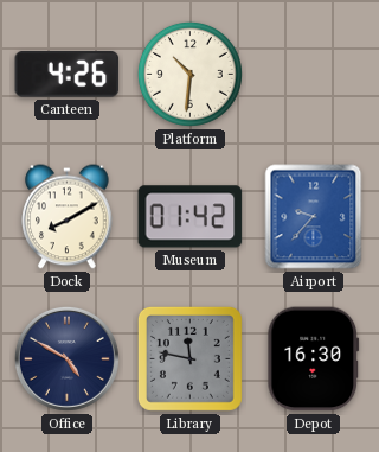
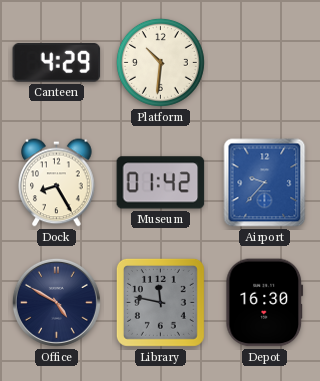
Canteen: 4:26 -> 4:29 (57, 63)
Dock: 8:10 -> 8:25 (57, 183)
